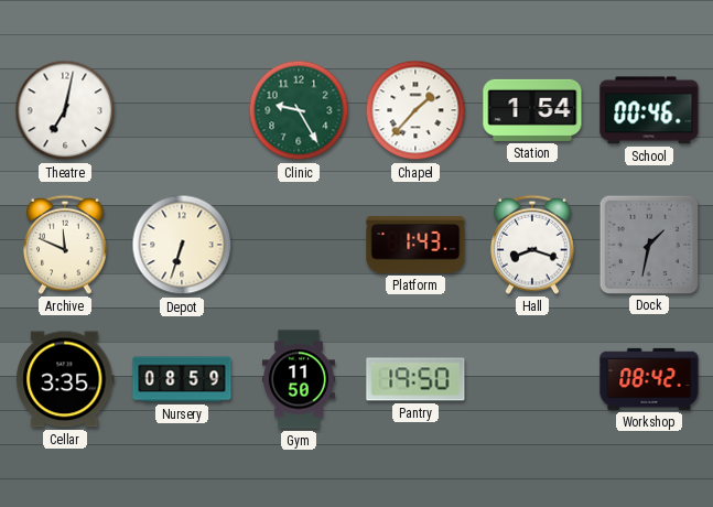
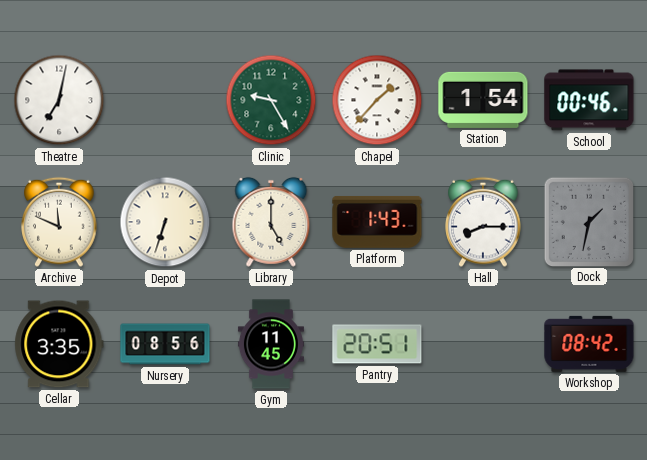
Library: none -> 5:00 (271, 222)
Hall: 8:18 -> 8:15 (483, 222)
Nursery: 08:59 -> 08:56 (165, 344)
Gym: 11:50 -> 11:45 (271, 344)
Pantry: 19:50 -> 20:51 (377, 344)
